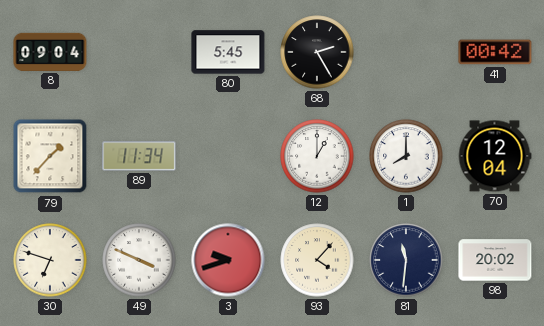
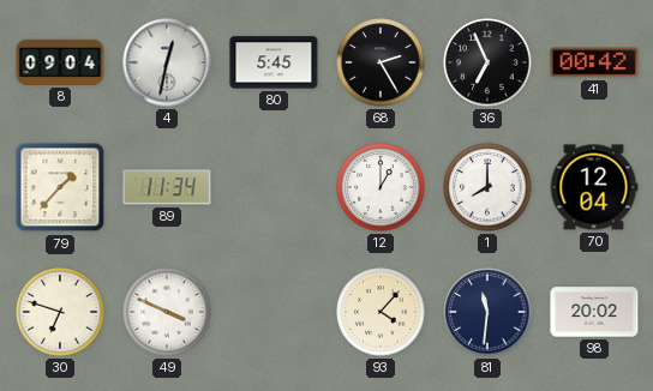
4: none -> 12:32 (167, 62)
36: none -> 6:56 (487, 62)
3: 9:42 -> none (228, 260)
